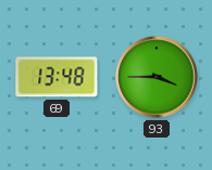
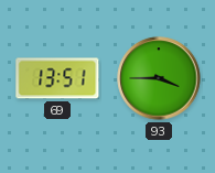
69: 13:48 -> 13:51 (57, 78)
